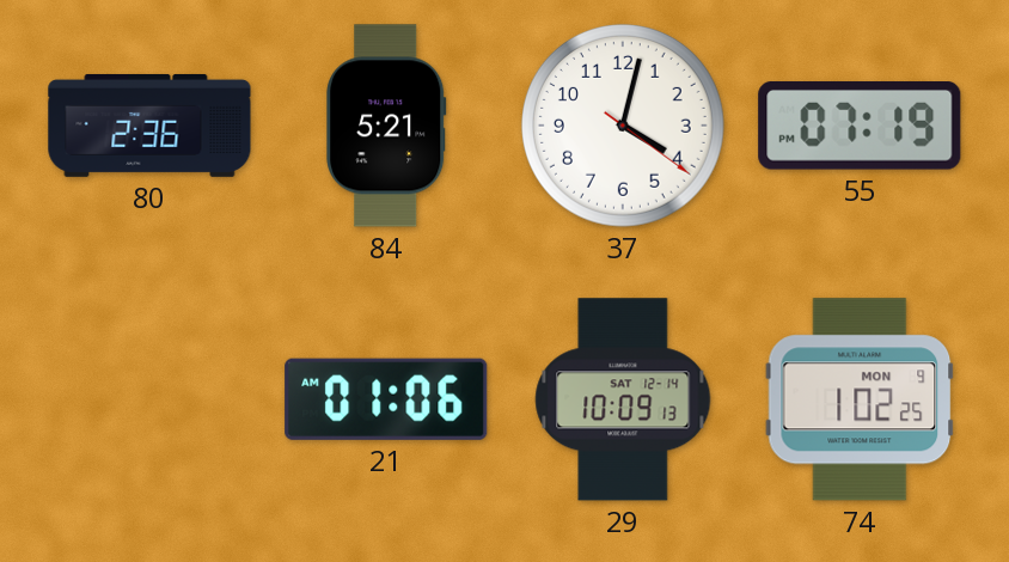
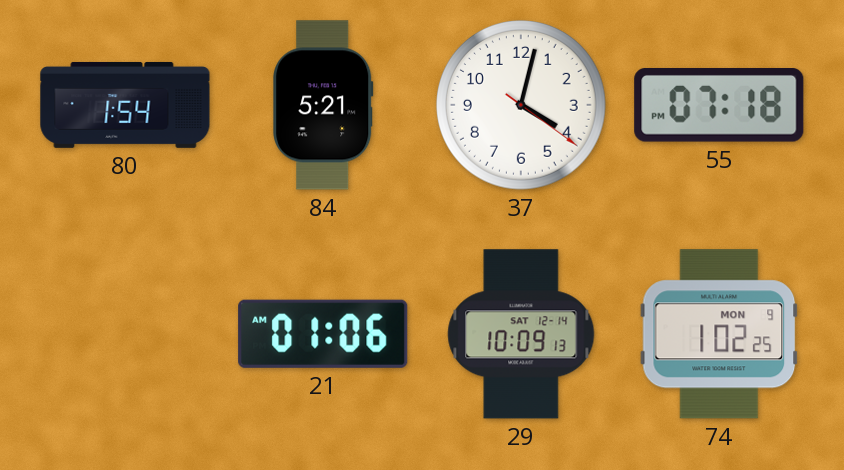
80: 2:36 -> 1:54 (125, 105)
55: 07:19 -> 07:18 (719, 106)
